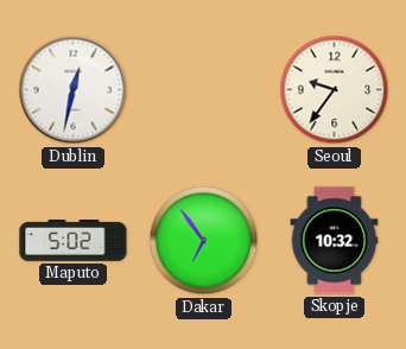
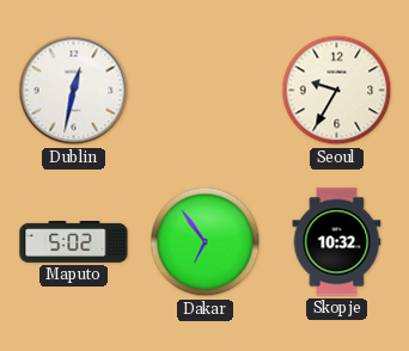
Seoul: 9:36 -> 9:35 (337, 91)
